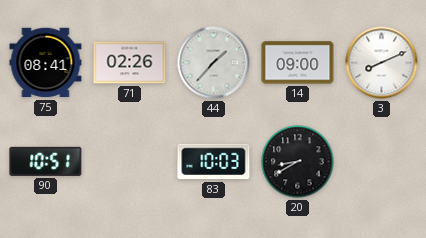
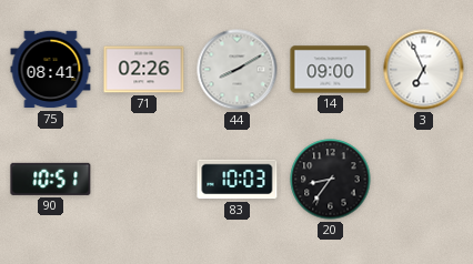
44: 1:37 -> 8:10 (238, 70)
3: 8:11 -> 6:56 (424, 70)
20: 8:40 -> 8:36 (331, 180)
